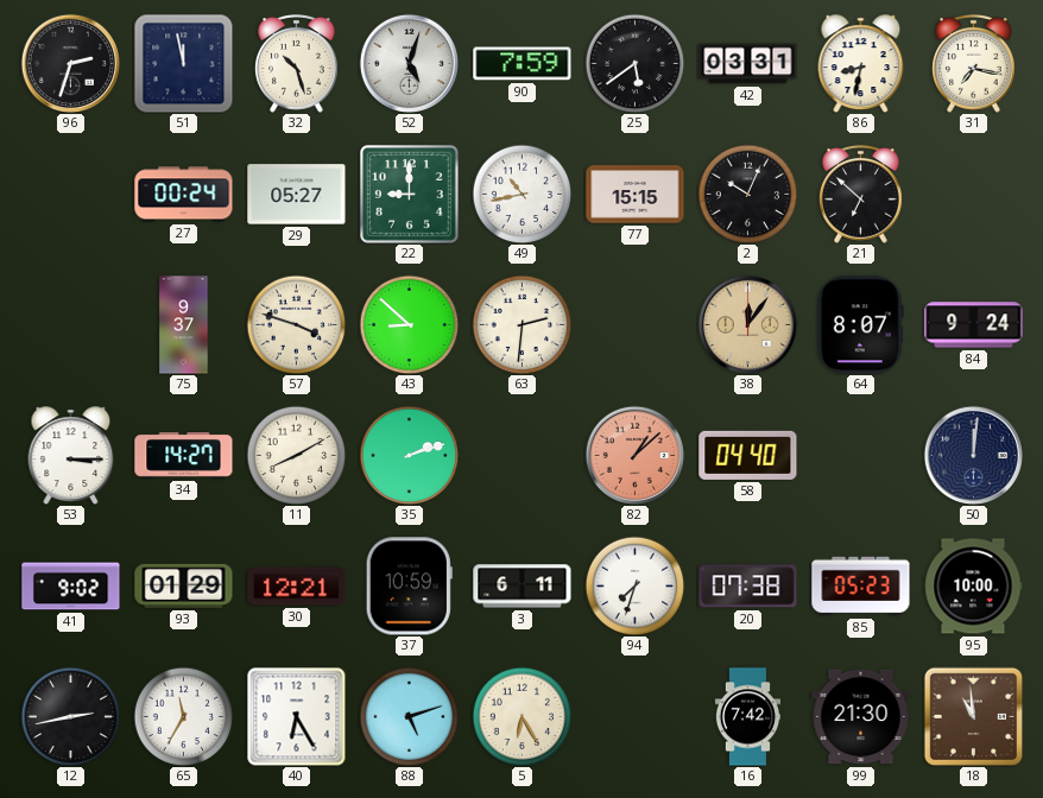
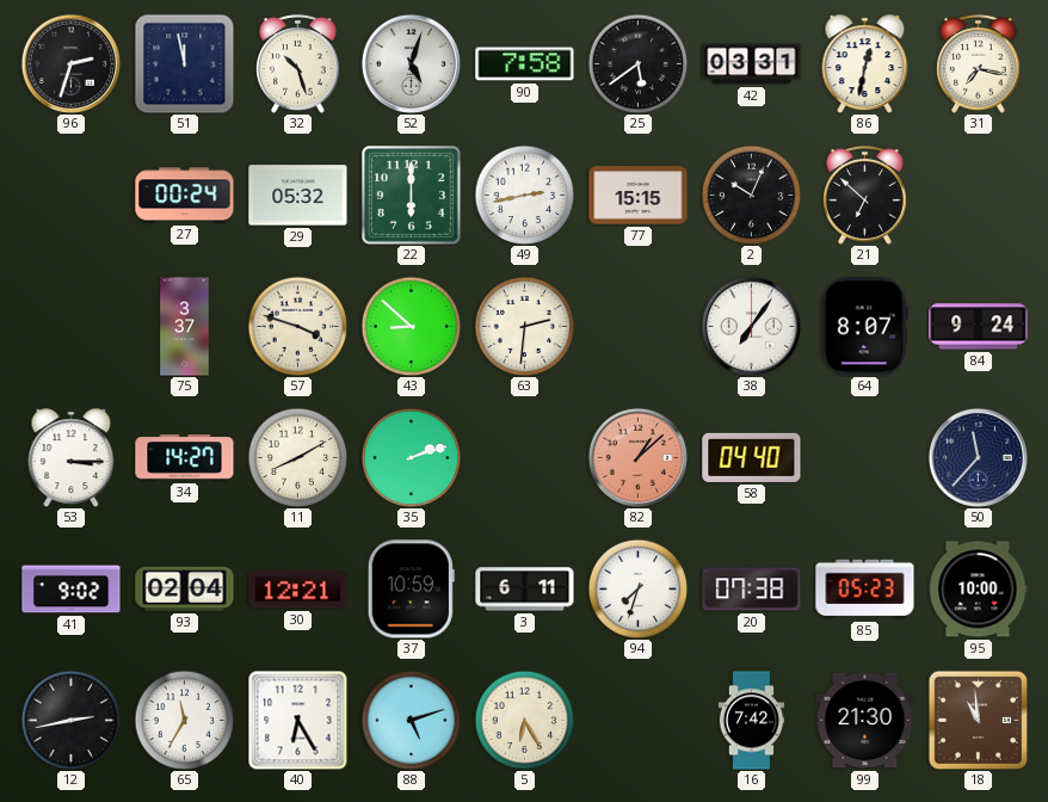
90: 7:59 -> 7:58 (525, 64)
86: 8:32 -> 12:32 (865, 63)
29: 05:27 -> 05:32 (298, 196)
22: 9:00 -> 6:00 (412, 196)
49: 10:43 -> 2:43 (524, 195)
75: 9:37 -> 3:37 (185, 327)
38: 12:06 -> 7:06 (751, 326)
38 dial: champagne -> white (751, 326)
50: 12:01 -> 11:37 (978, 457)
93: 01:29 -> 02:04 (185, 588)
